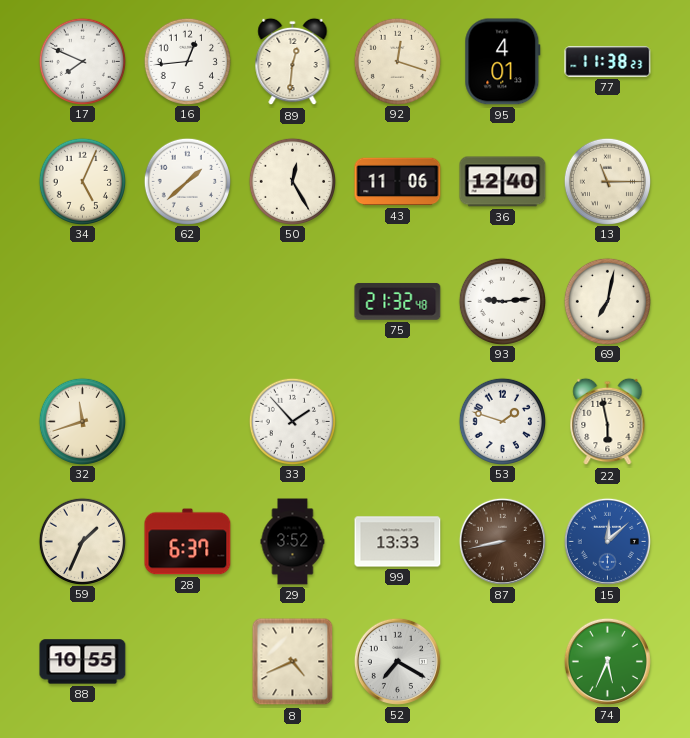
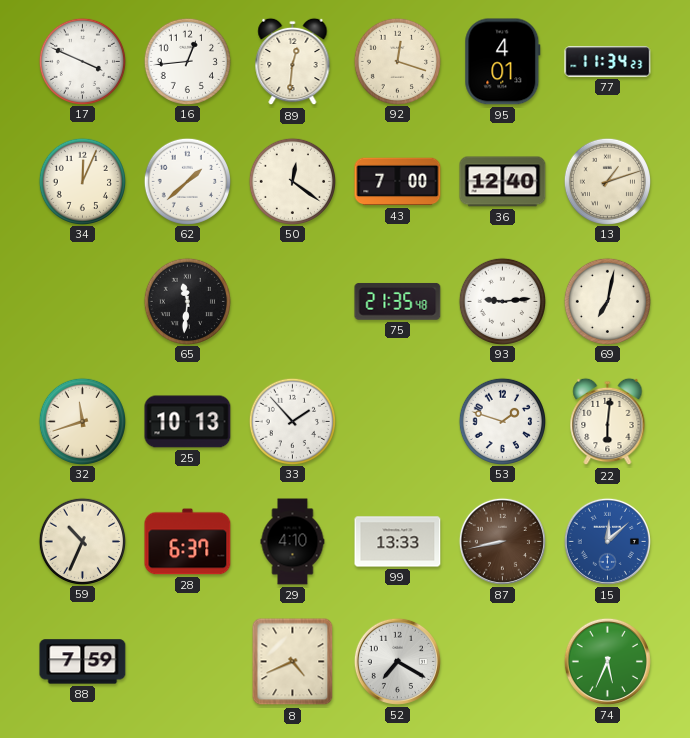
17: 7:49 -> 3:49 (82, 61)
77: 11:38 -> 11:34 (608, 62)
34: 5:04 -> 12:04 (82, 181)
50: 12:25 -> 12:21 (292, 181)
43: 11:06 -> 7:00 (398, 182)
13: 11:15 -> 1:12 (607, 181)
65: none -> 11:31 (187, 301)
75: 21:32 -> 21:35 (398, 302)
25: none -> 10:13 (188, 422)
22: 5:58 -> 6:01 (608, 422)
59: 1:34 -> 10:34 (82, 541)
29: 3:52 -> 4:10 (293, 542)
88: 10:55 -> 7:59 (83, 662)
